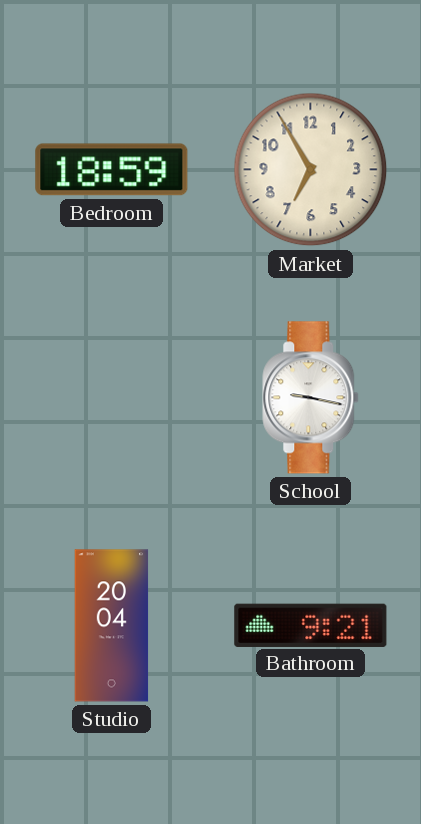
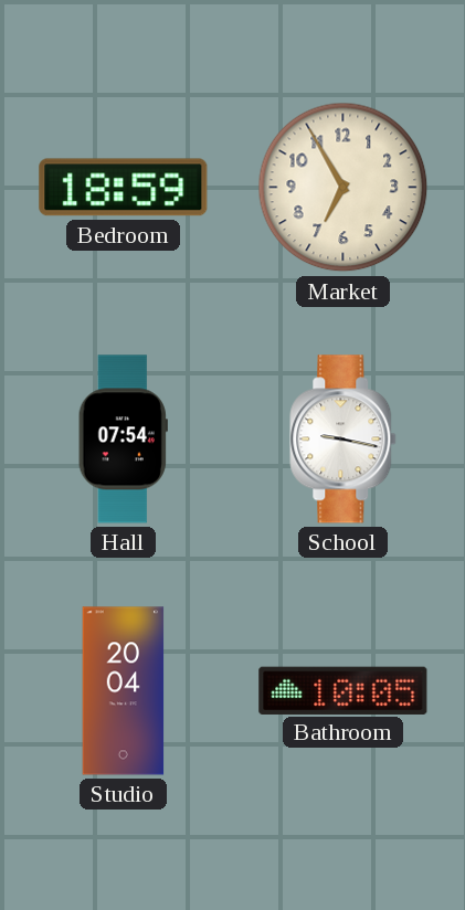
Hall: none -> 07:54 (123, 440)
Bathroom: 9:21 -> 10:05 (344, 690)
